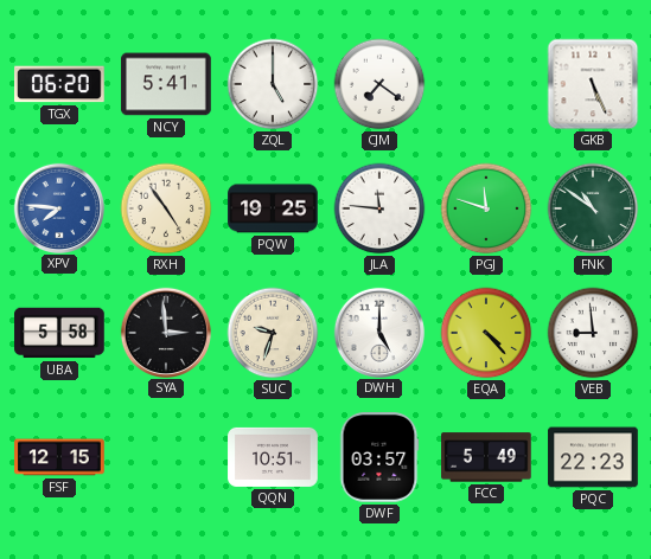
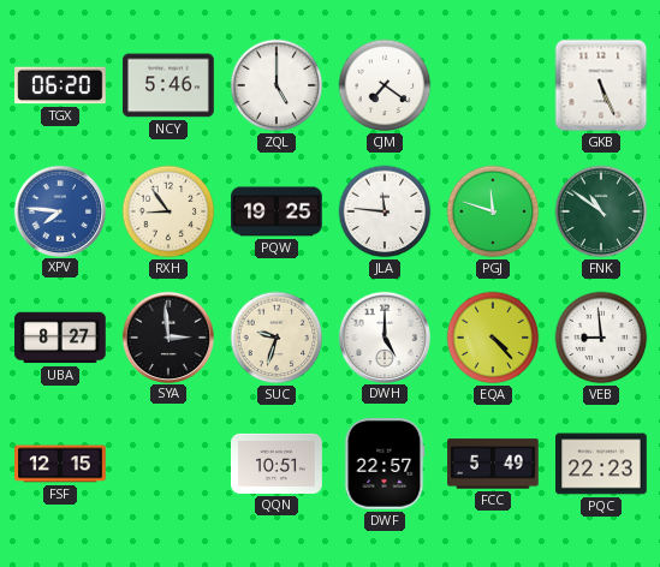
NCY: 5:41 -> 5:46 (168, 85)
RXH: 4:54 -> 8:54 (168, 211)
UBA: 5:58 -> 8:27 (60, 338)
DWF: 03:57 -> 22:57 (385, 464)
